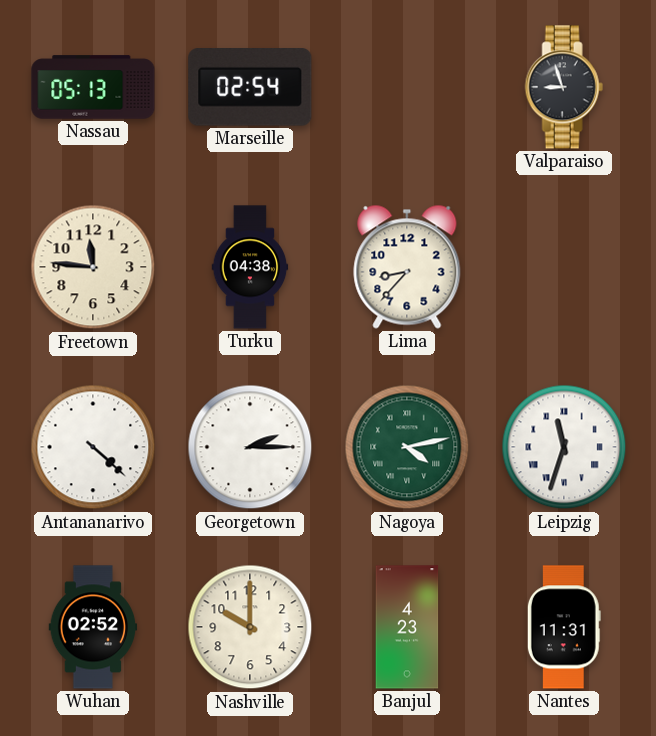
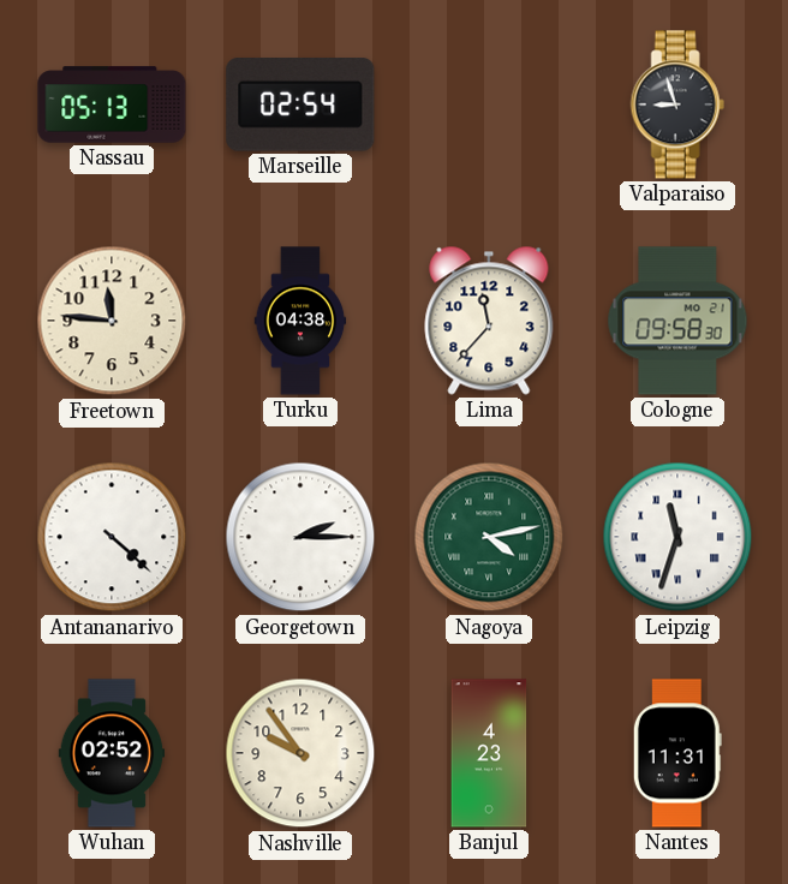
Lima: 8:37 -> 11:37 (489, 321)
Cologne: none -> 09:58 (677, 321)
Nashville: 10:00 -> 9:54 (300, 753)
